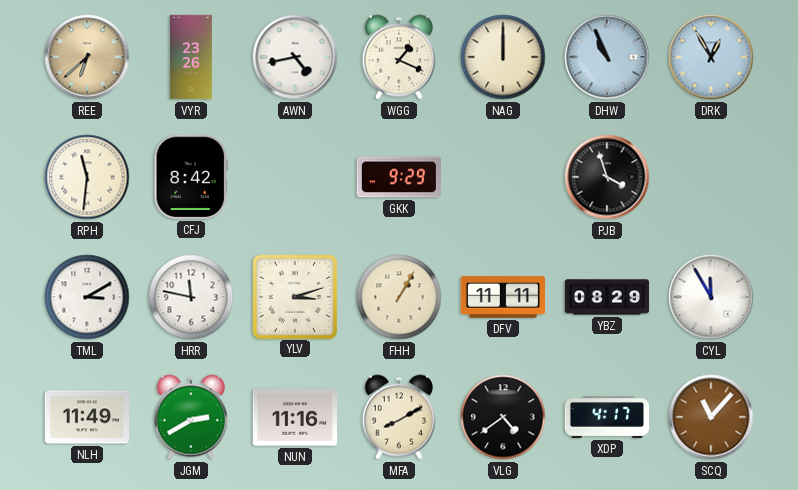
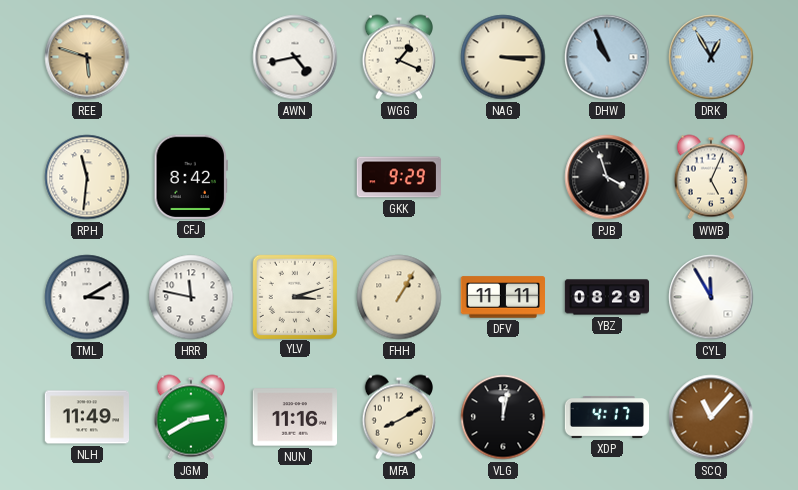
REE: 6:38 -> 5:48 (87, 57)
VYR: 23:26 -> none (191, 57)
NAG: 12:00 -> 3:15 (503, 57)
WWB: none -> 5:04 (711, 177)
VLG: 4:39 -> 12:02 (503, 417)
